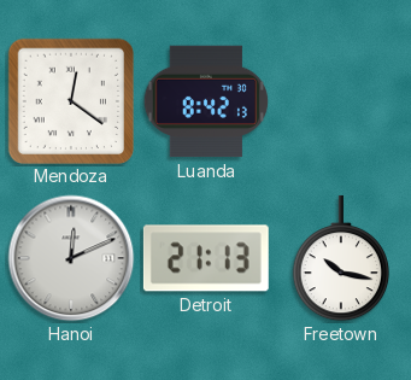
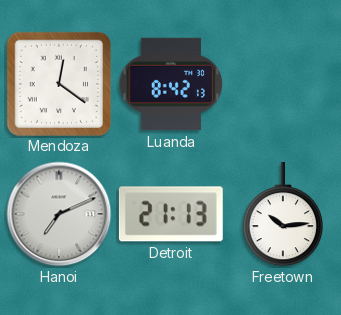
Hanoi: 12:11 -> 7:11 (59, 214)
Freetown: 10:17 -> 10:14 (282, 214)
